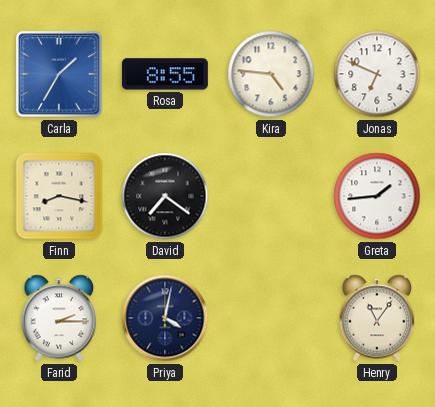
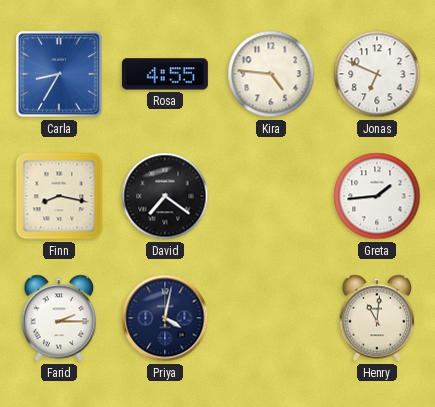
Carla: 1:35 -> 8:35 (59, 74)
Rosa: 8:55 -> 4:55 (165, 74)
Henry: 11:06 -> 11:01 (377, 318)
